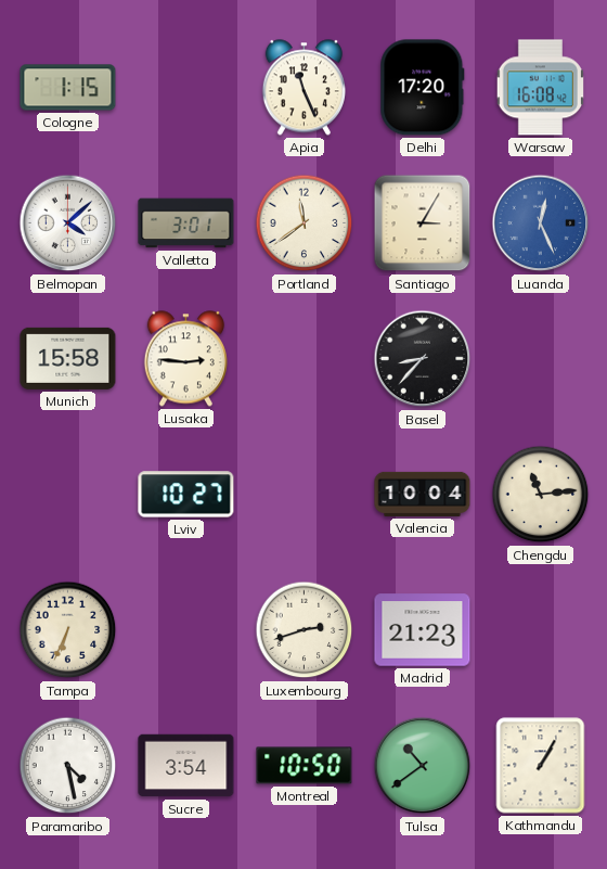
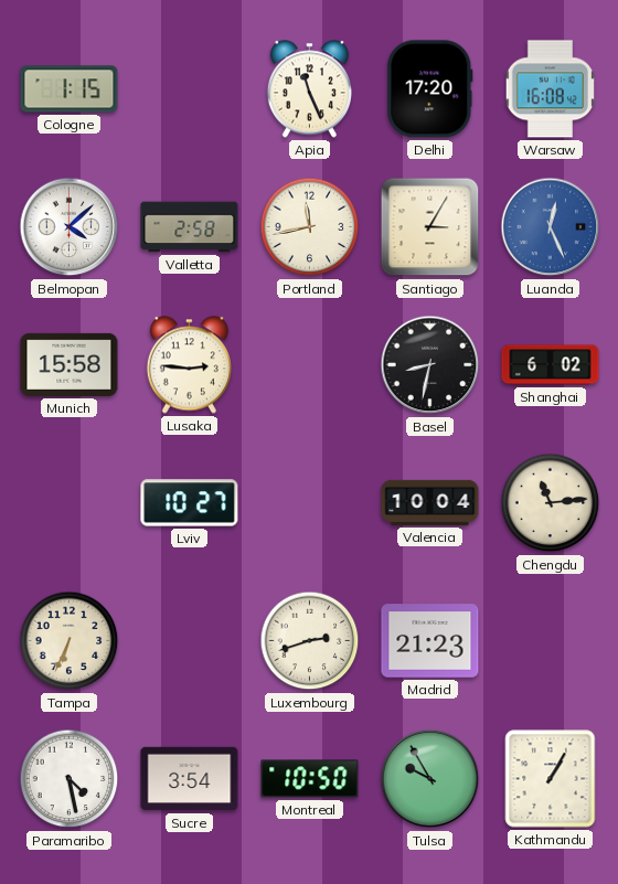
Valletta: 3:01 -> 2:58 (190, 227)
Portland: 11:39 -> 11:43 (310, 227)
Basel: 8:37 -> 8:32 (430, 365)
Shanghai: none -> 6:02 (551, 365)
Tulsa: 10:39 -> 9:55 (430, 779)
